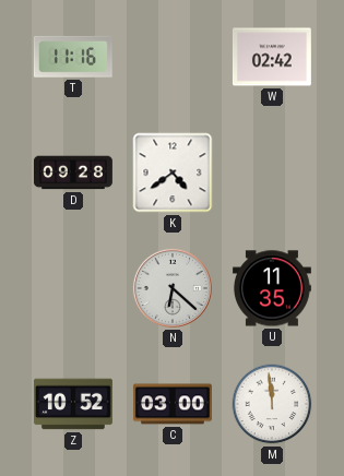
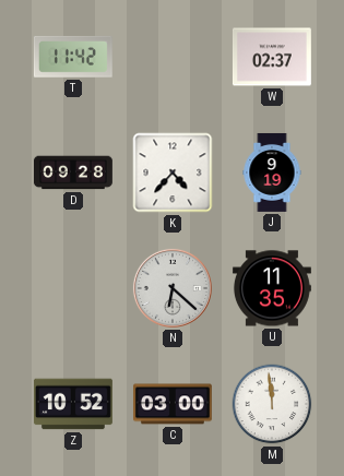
T: 11:16 -> 11:42 (73, 57)
W: 02:42 -> 02:37 (272, 57)
K: 4:39 -> 4:37 (173, 172)
J: none -> 9:19 (272, 172)
